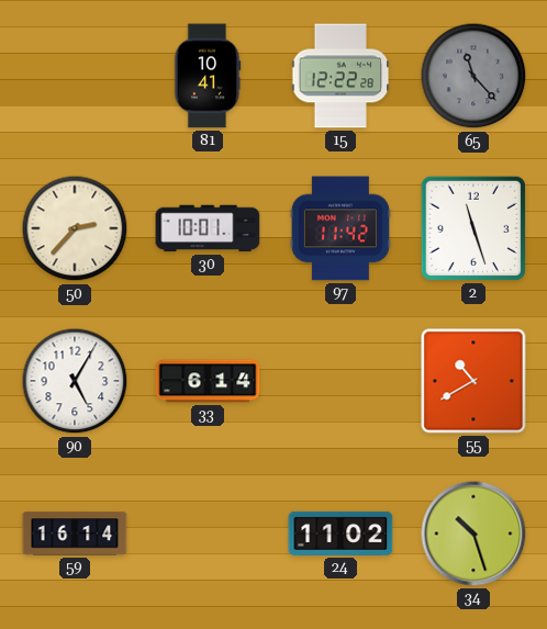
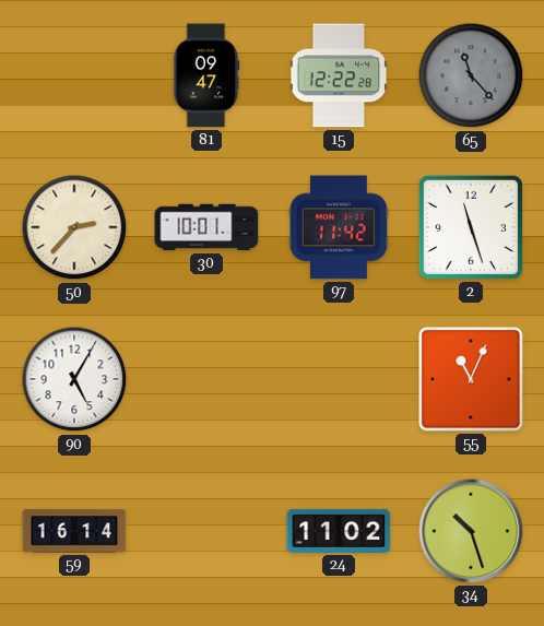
81: 10:41 -> 09:47 (206, 75)
33: 6:14 -> none (208, 381)
55: 10:40 -> 11:04 (471, 379)
